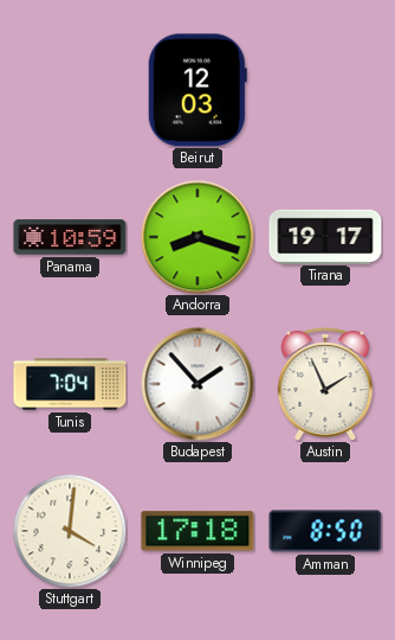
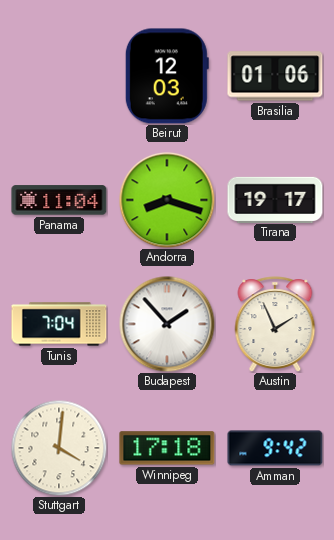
Brasilia: none -> 01:06 (275, 76)
Panama: 10:59 -> 11:04 (59, 200)
Amman: 8:50 -> 9:42 (275, 448)
